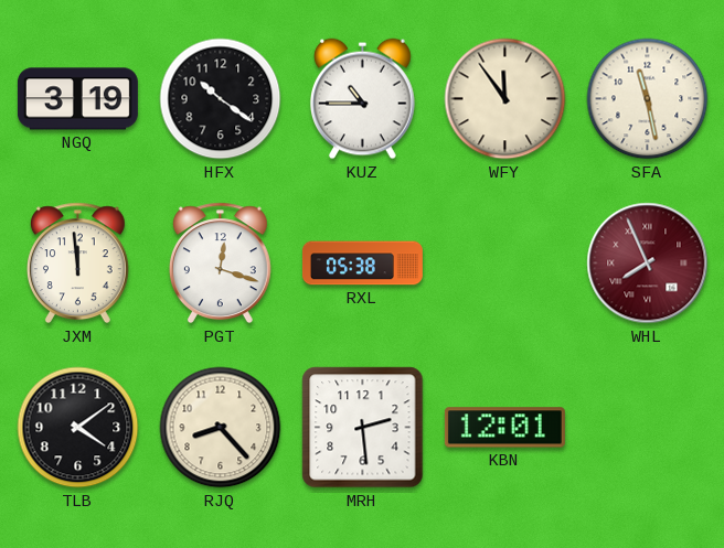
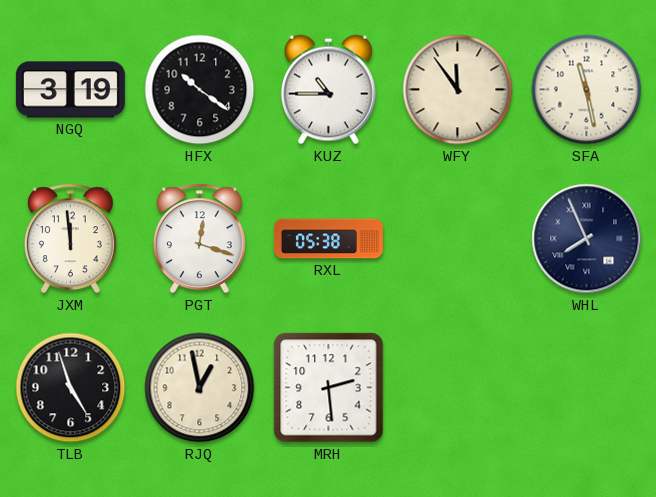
WHL dial: burgundy -> navy (587, 239)
TLB: 4:09 -> 4:57 (71, 388)
RJQ: 8:23 -> 12:58 (200, 388)
KBN: 12:01 -> none (504, 428)
